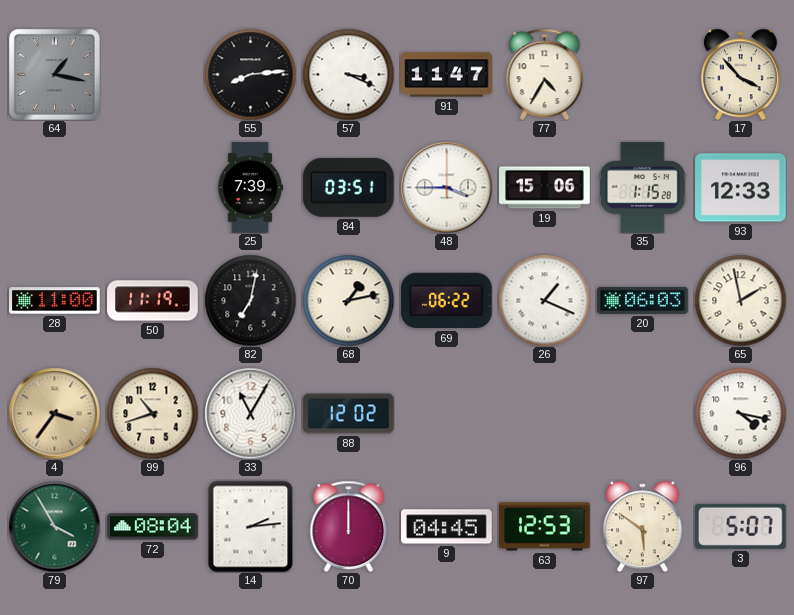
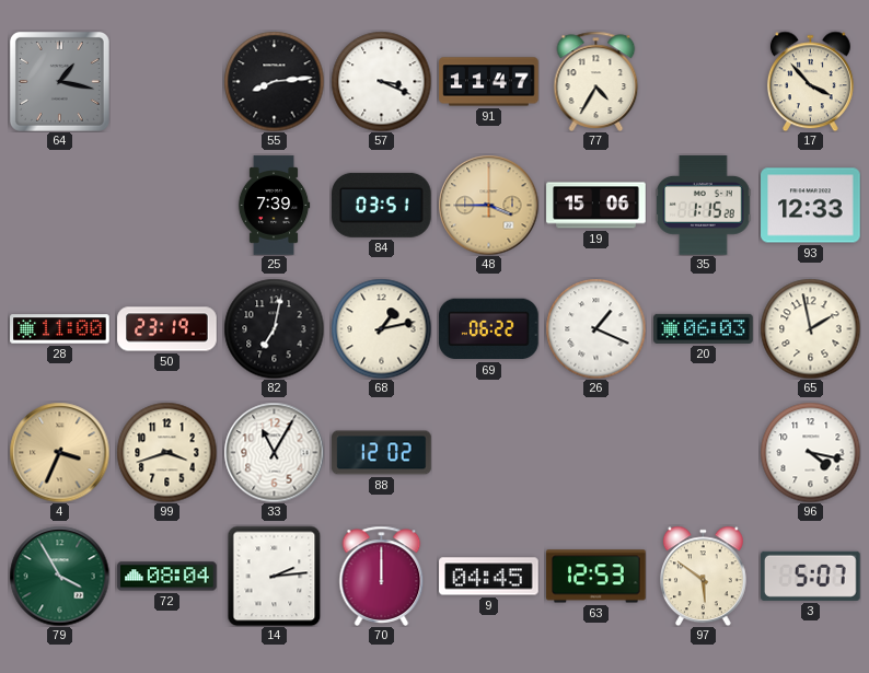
48 dial: white -> champagne (488, 205)
50: 11:19 -> 23:19 (167, 329)
4: 3:36 -> 3:34 (59, 452)
99: 10:42 -> 3:42 (166, 452)
